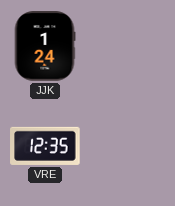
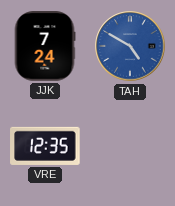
JJK: 1:24 -> 7:24 (45, 46)
TAH: none -> 4:50 (130, 46)
